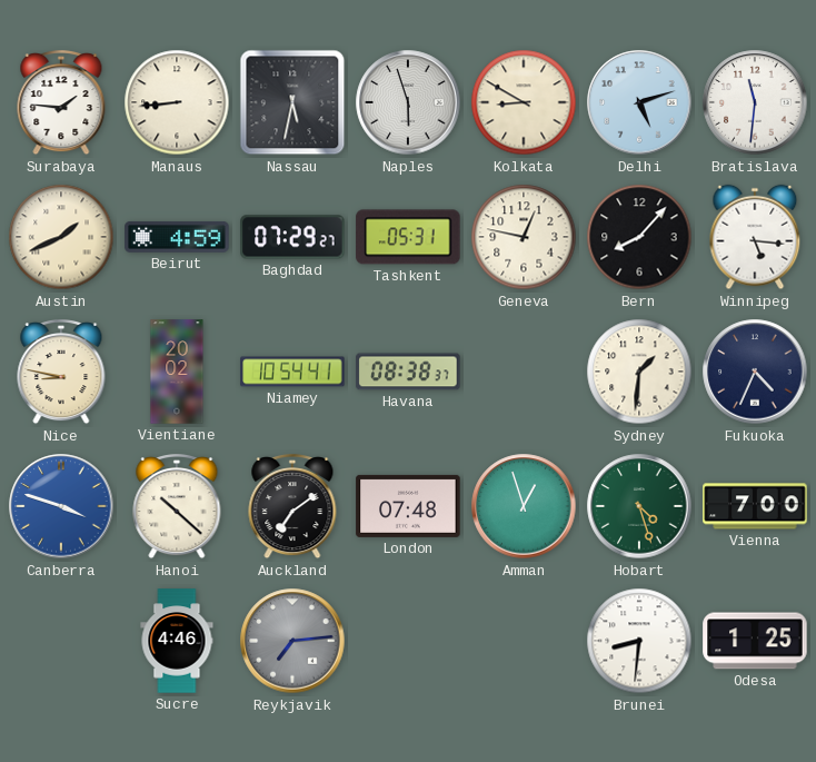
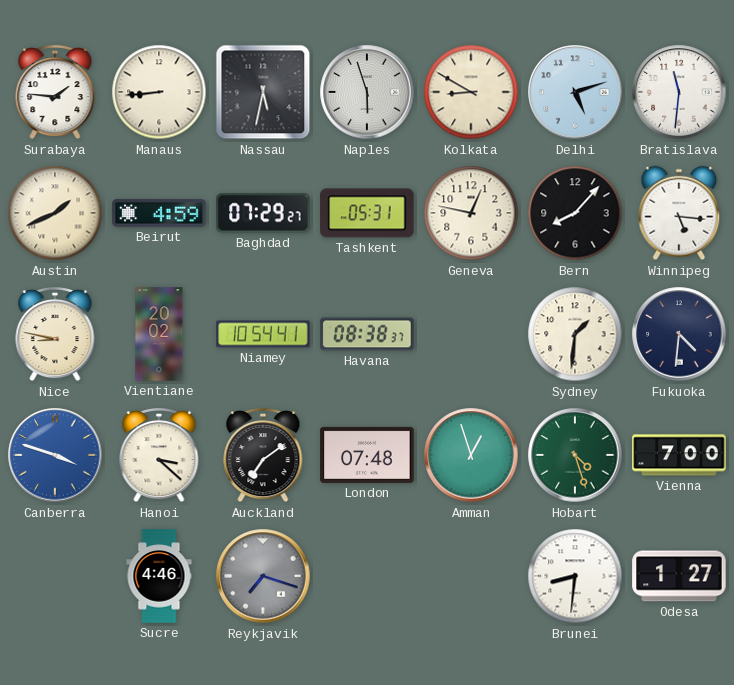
Fukuoka: 4:34 -> 4:31 (679, 334)
Hanoi: 10:22 -> 3:22 (159, 456)
Reykjavik: 7:14 -> 7:18 (263, 576)
Odesa: 1:25 -> 1:27 (679, 576)
